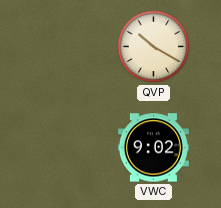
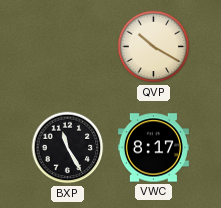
BXP: none -> 11:25 (68, 148)
VWC: 9:02 -> 8:17 (153, 148)
